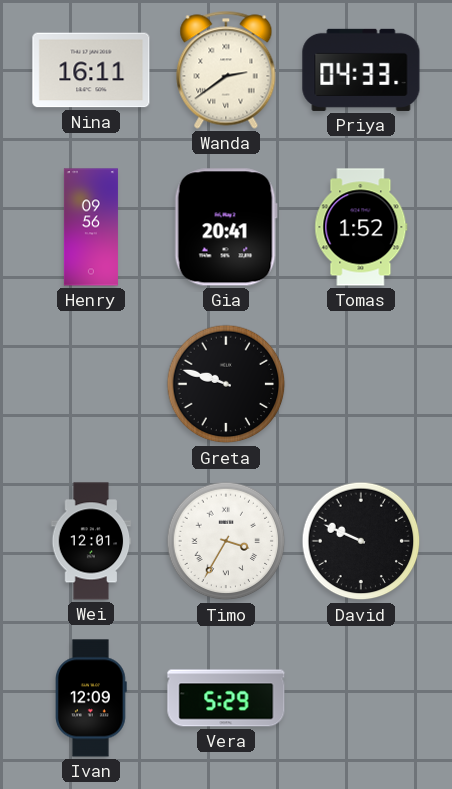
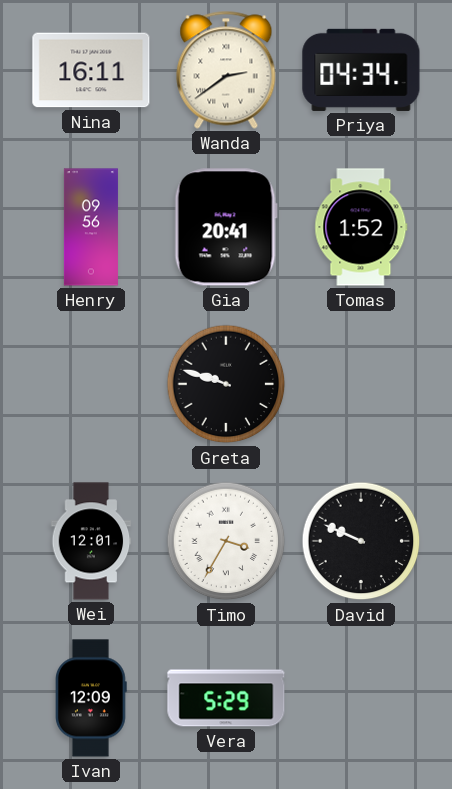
Priya: 04:33 -> 04:34 (361, 70)
